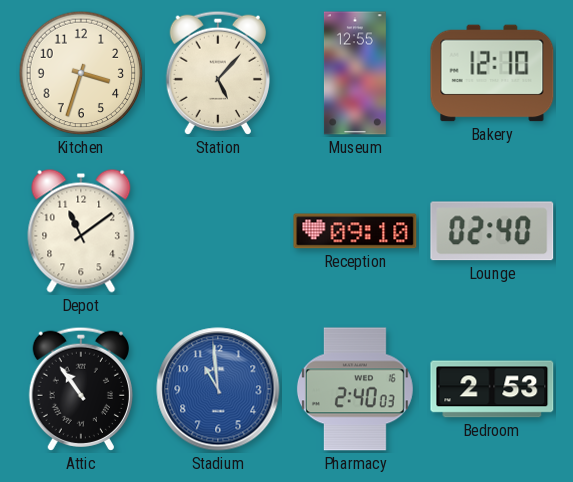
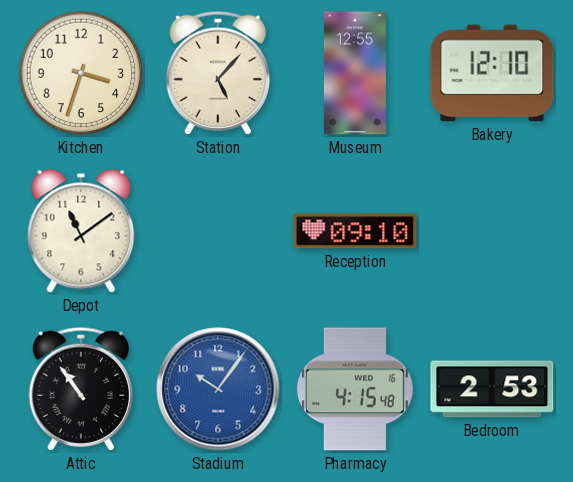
Lounge: 02:40 -> none (492, 231)
Stadium: 10:59 -> 10:06 (218, 389)
Pharmacy: 2:40 -> 4:15 (355, 389)
